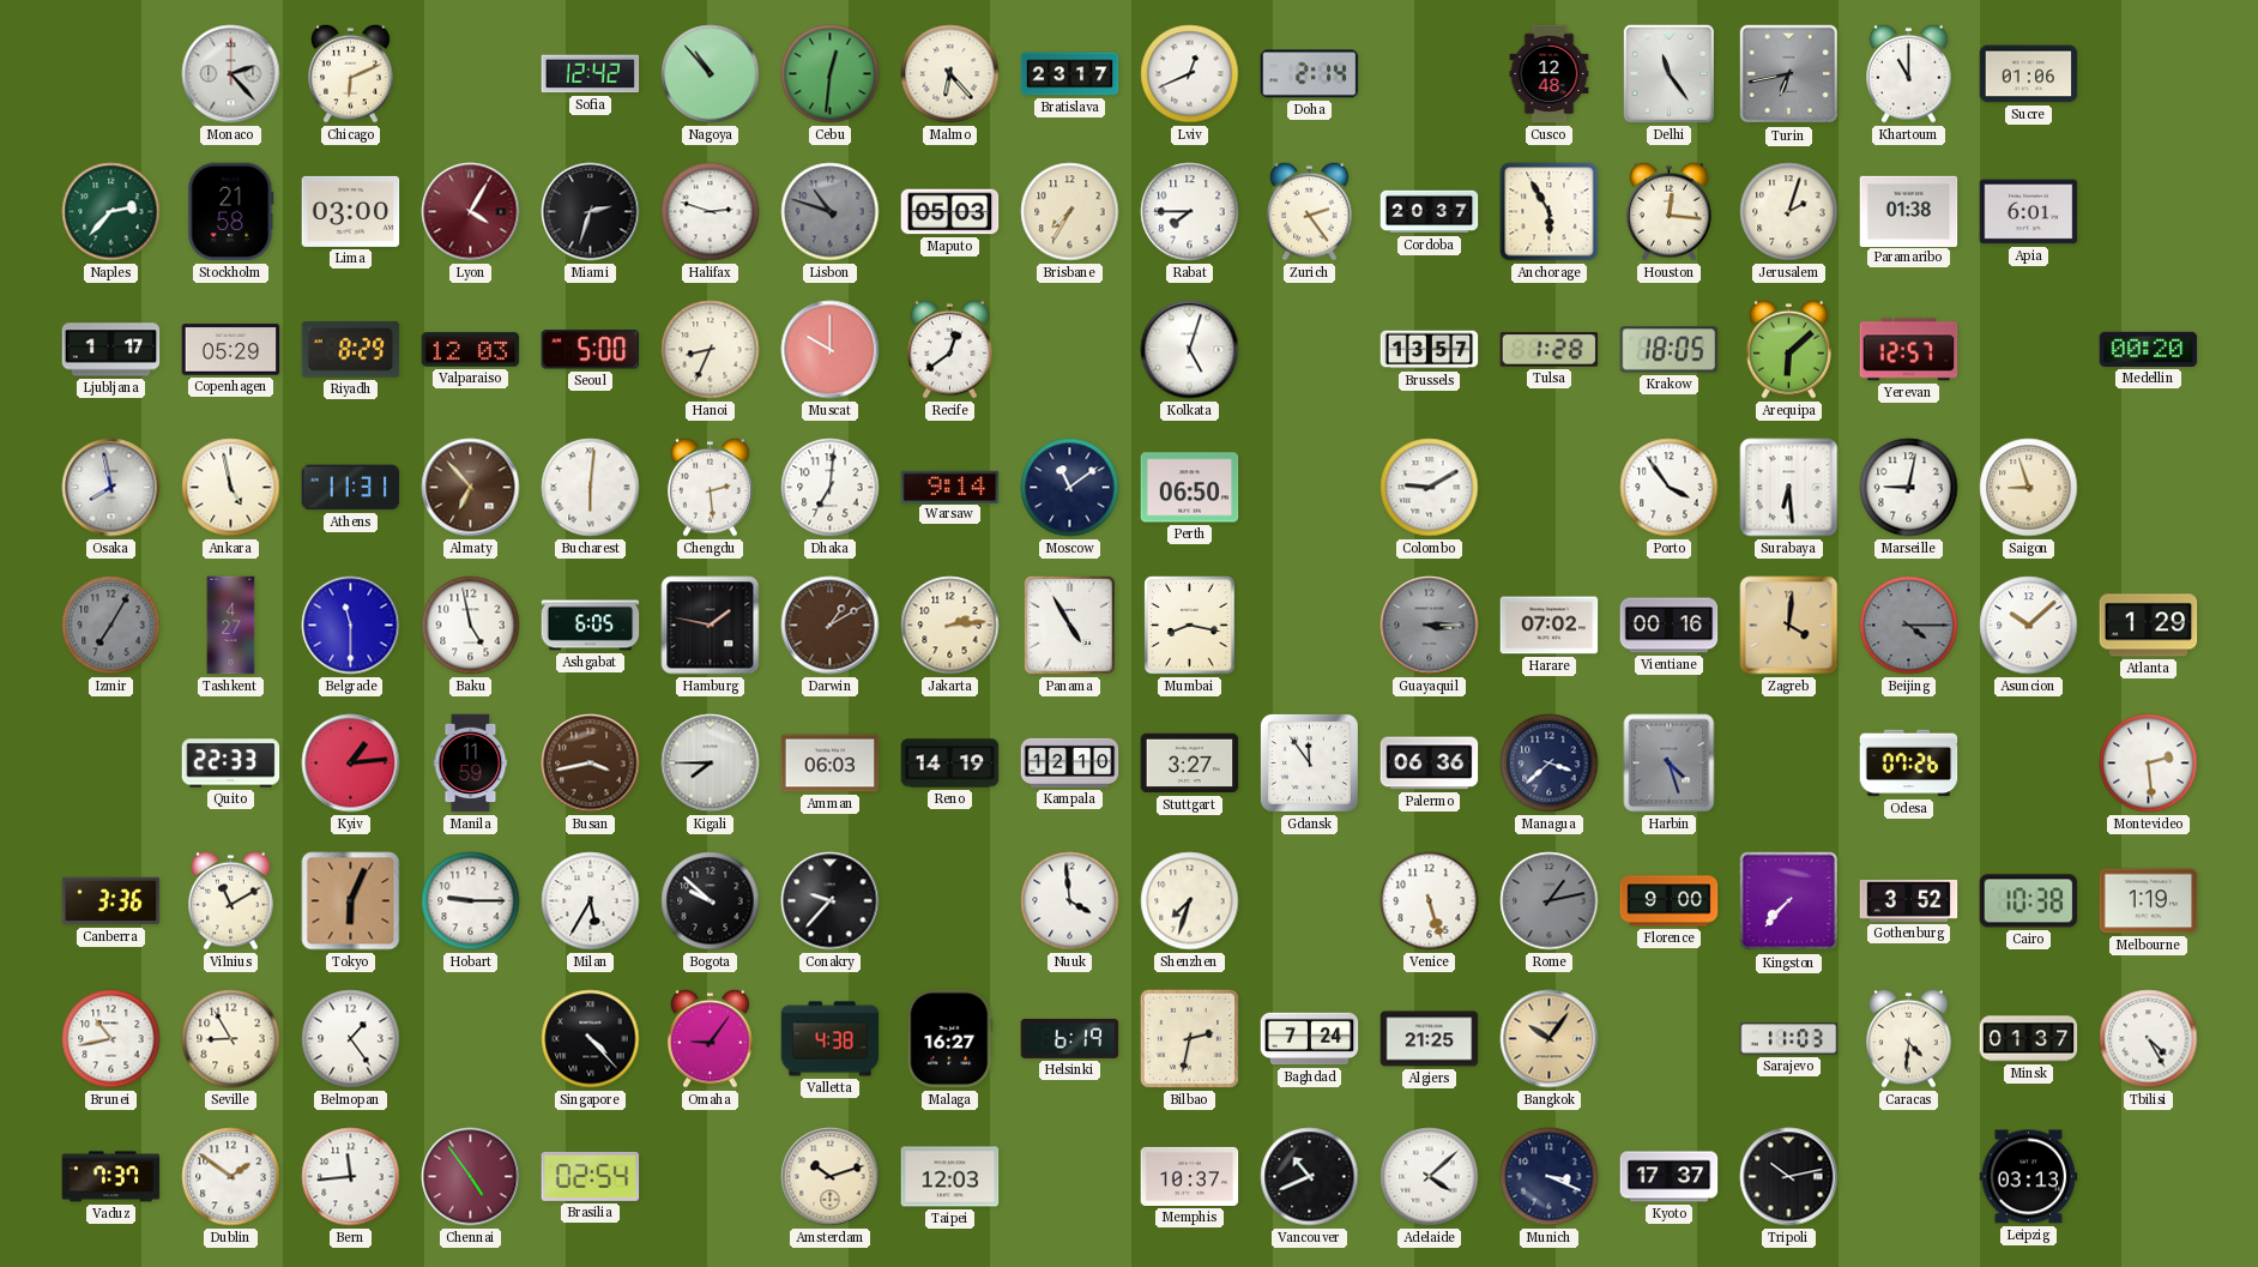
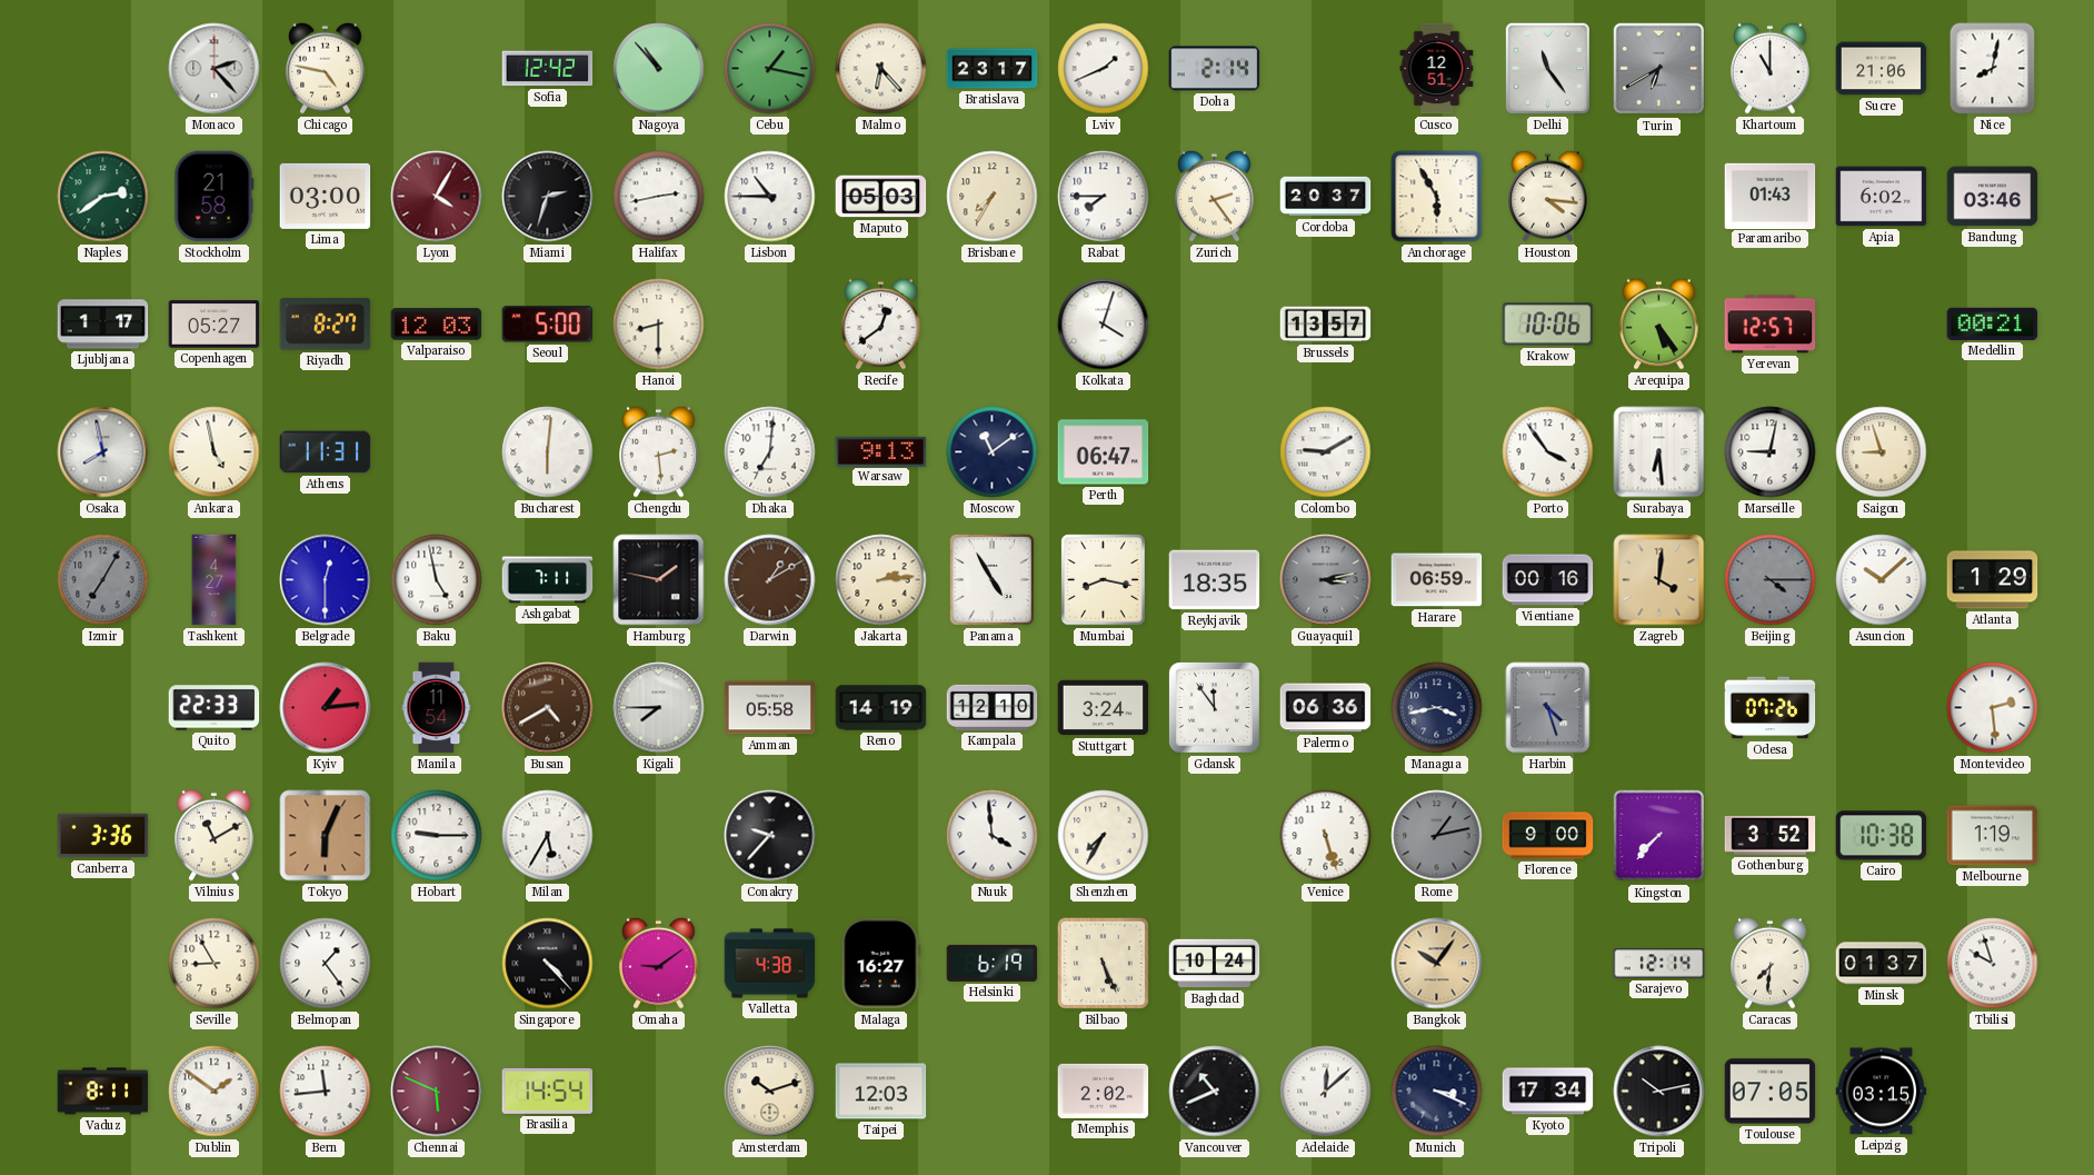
Chicago: 6:11 -> 4:47 (326, 68)
Cebu: 12:31 -> 1:17 (770, 69)
Lviv: 12:41 -> 1:41 (1104, 69)
Cusco: 12:48 -> 12:51 (1437, 69)
Turin: 6:43 -> 6:40 (1659, 69)
Sucre: 01:06 -> 21:06 (1882, 69)
Nice: none -> 8:02 (1993, 69)
Naples: 2:37 -> 2:39 (103, 197)
Halifax: 2:48 -> 2:43 (659, 197)
Lisbon: 10:48 -> 10:45 (770, 197)
Lisbon dial: grey -> white (770, 197)
Houston: 12:16 -> 4:16 (1548, 196)
Jerusalem: 2:03 -> none (1789, 212)
Paramaribo: 01:38 -> 01:43 (1771, 196)
Apia: 6:01 -> 6:02 (1882, 197)
Bandung: none -> 03:46 (1993, 197)
Copenhagen: 05:29 -> 05:27 (215, 325)
Riyadh: 8:29 -> 8:27 (326, 325)
Hanoi: 8:34 -> 8:30 (659, 325)
Muscat: 10:00 -> none (831, 350)
Kolkata: 5:03 -> 4:03 (1104, 325)
Tulsa: 1:28 -> none (1550, 350)
Krakow: 18:05 -> 10:06 (1548, 325)
Arequipa: 6:08 -> 5:24 (1659, 323)
Medellin: 00:20 -> 00:21 (1993, 323)
Almaty: 6:53 -> none (471, 488)
Warsaw: 9:14 -> 9:13 (881, 451)
Perth: 06:50 -> 06:47 (1104, 452)
Belgrade: 11:30 -> 12:30 (326, 580)
Ashgabat: 6:05 -> 7:11 (548, 580)
Reykjavik: none -> 18:35 (1215, 580)
Guayaquil: 3:15 -> 3:13 (1326, 580)
Harare: 07:02 -> 06:59 (1437, 580)
Manila: 11:59 -> 11:54 (437, 708)
Busan: 3:43 -> 4:40 (548, 708)
Amman: 06:03 -> 05:58 (770, 708)
Stuttgart: 3:27 -> 3:24 (1104, 708)
Managua: 3:38 -> 3:43 (1437, 708)
Bogota: 9:52 -> none (711, 901)
Shenzhen: 7:33 -> 7:35 (1104, 836)
Brunei: 10:43 -> none (111, 1039)
Omaha: 9:06 -> 9:09 (659, 963)
Bilbao: 2:32 -> 5:26 (1103, 963)
Baghdad: 7:24 -> 10:24 (1215, 964)
Algiers: 21:25 -> none (1430, 1039)
Sarajevo: 11:03 -> 12:14 (1659, 964)
Caracas: 4:31 -> 7:31 (1771, 963)
Tbilisi: 4:25 -> 9:57 (1993, 964)
Vaduz: 7:37 -> 8:11 (103, 1092)
Chennai: 4:54 -> 5:49 (437, 1092)
Brasilia: 02:54 -> 14:54 (548, 1091)
Memphis: 10:37 -> 2:02 (1104, 1091)
Adelaide: 4:08 -> 12:08 (1326, 1092)
Kyoto: 17:37 -> 17:34 (1548, 1092)
Toulouse: none -> 07:05 (1771, 1092)
Leipzig: 03:13 -> 03:15 (1882, 1092)
